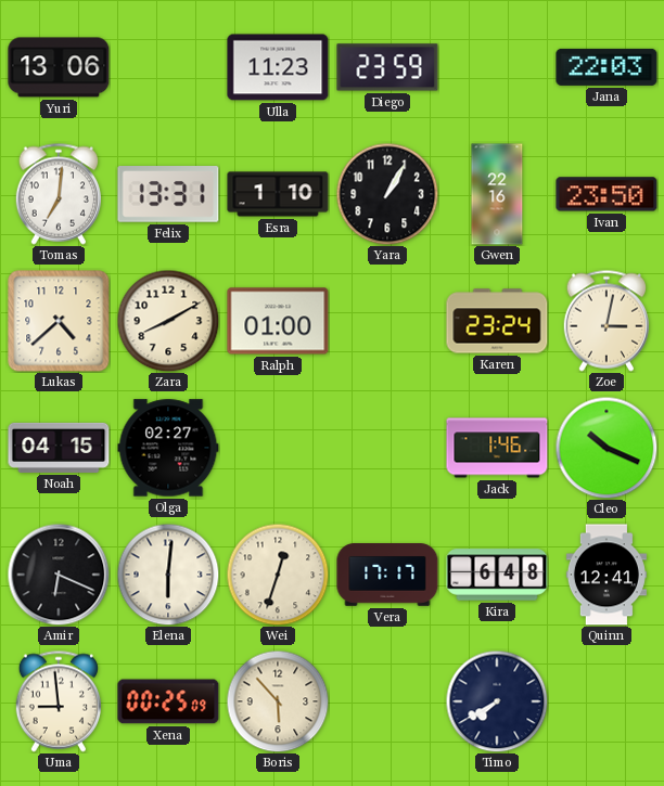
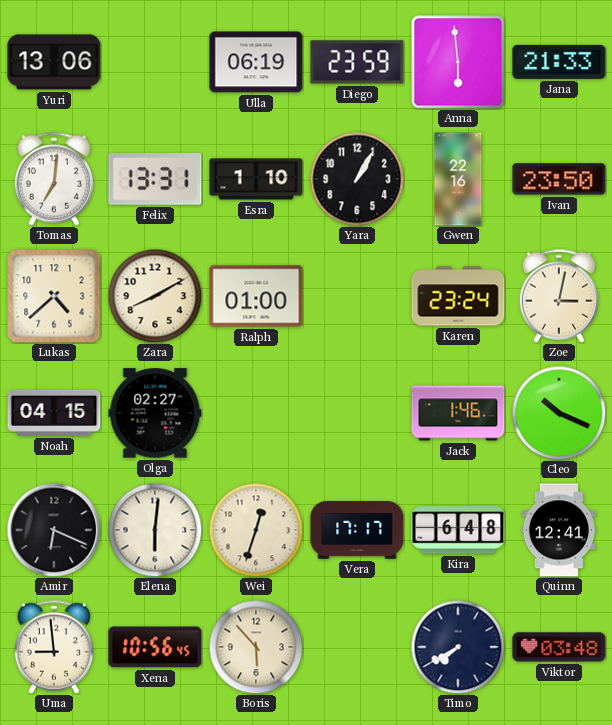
Ulla: 11:23 -> 06:19 (256, 62)
Anna: none -> 5:59 (458, 62)
Jana: 22:03 -> 21:33 (559, 62)
Xena: 00:25 -> 10:56 (155, 647)
Viktor: none -> 03:48 (559, 647)
